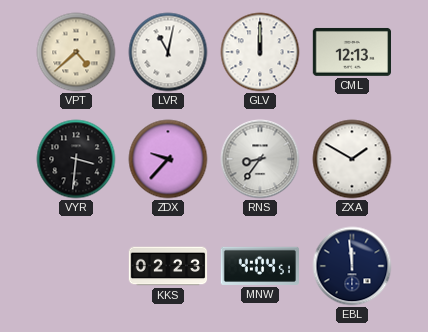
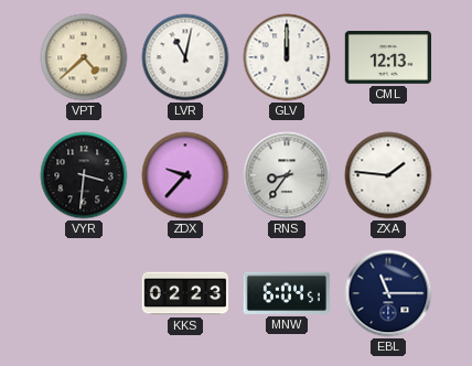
ZXA: 1:50 -> 1:46 (388, 175)
MNW: 4:04 -> 6:04 (286, 293)
EBL: 11:59 -> 11:15 (388, 293)
